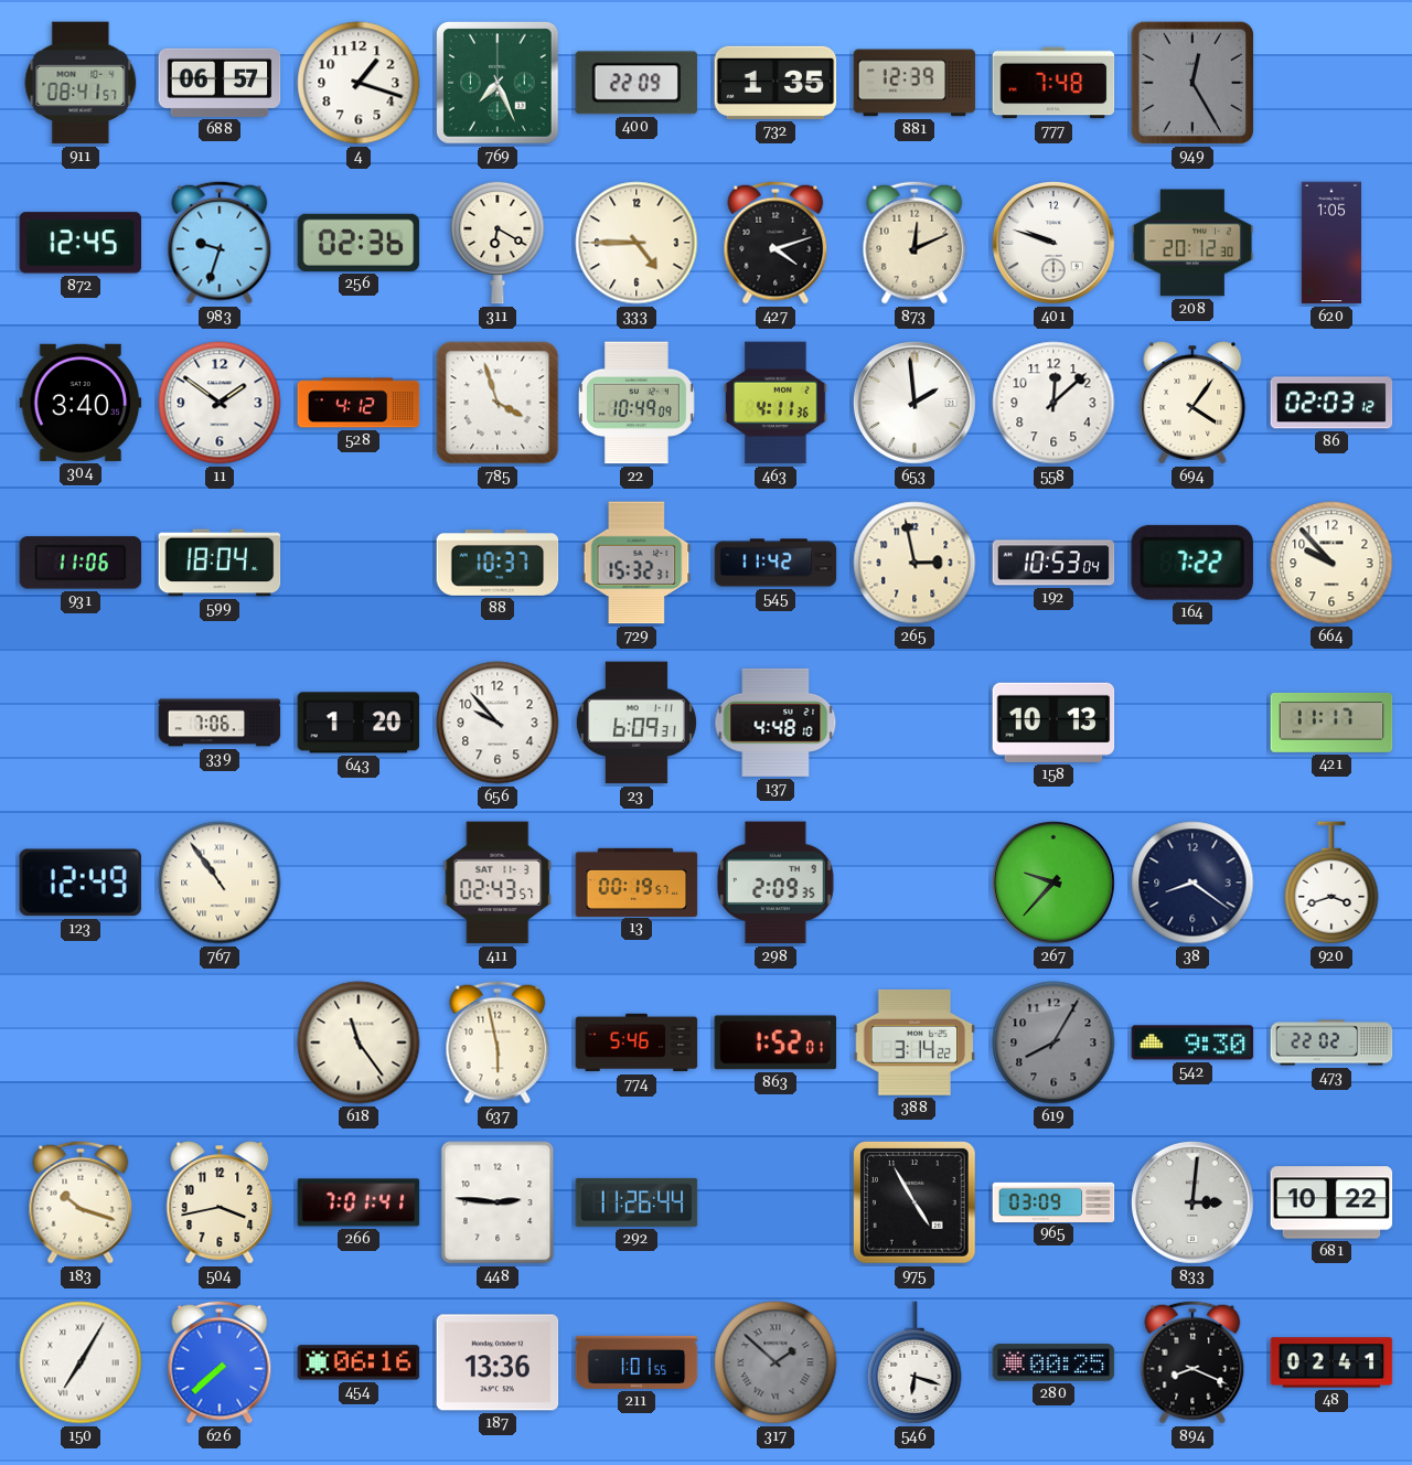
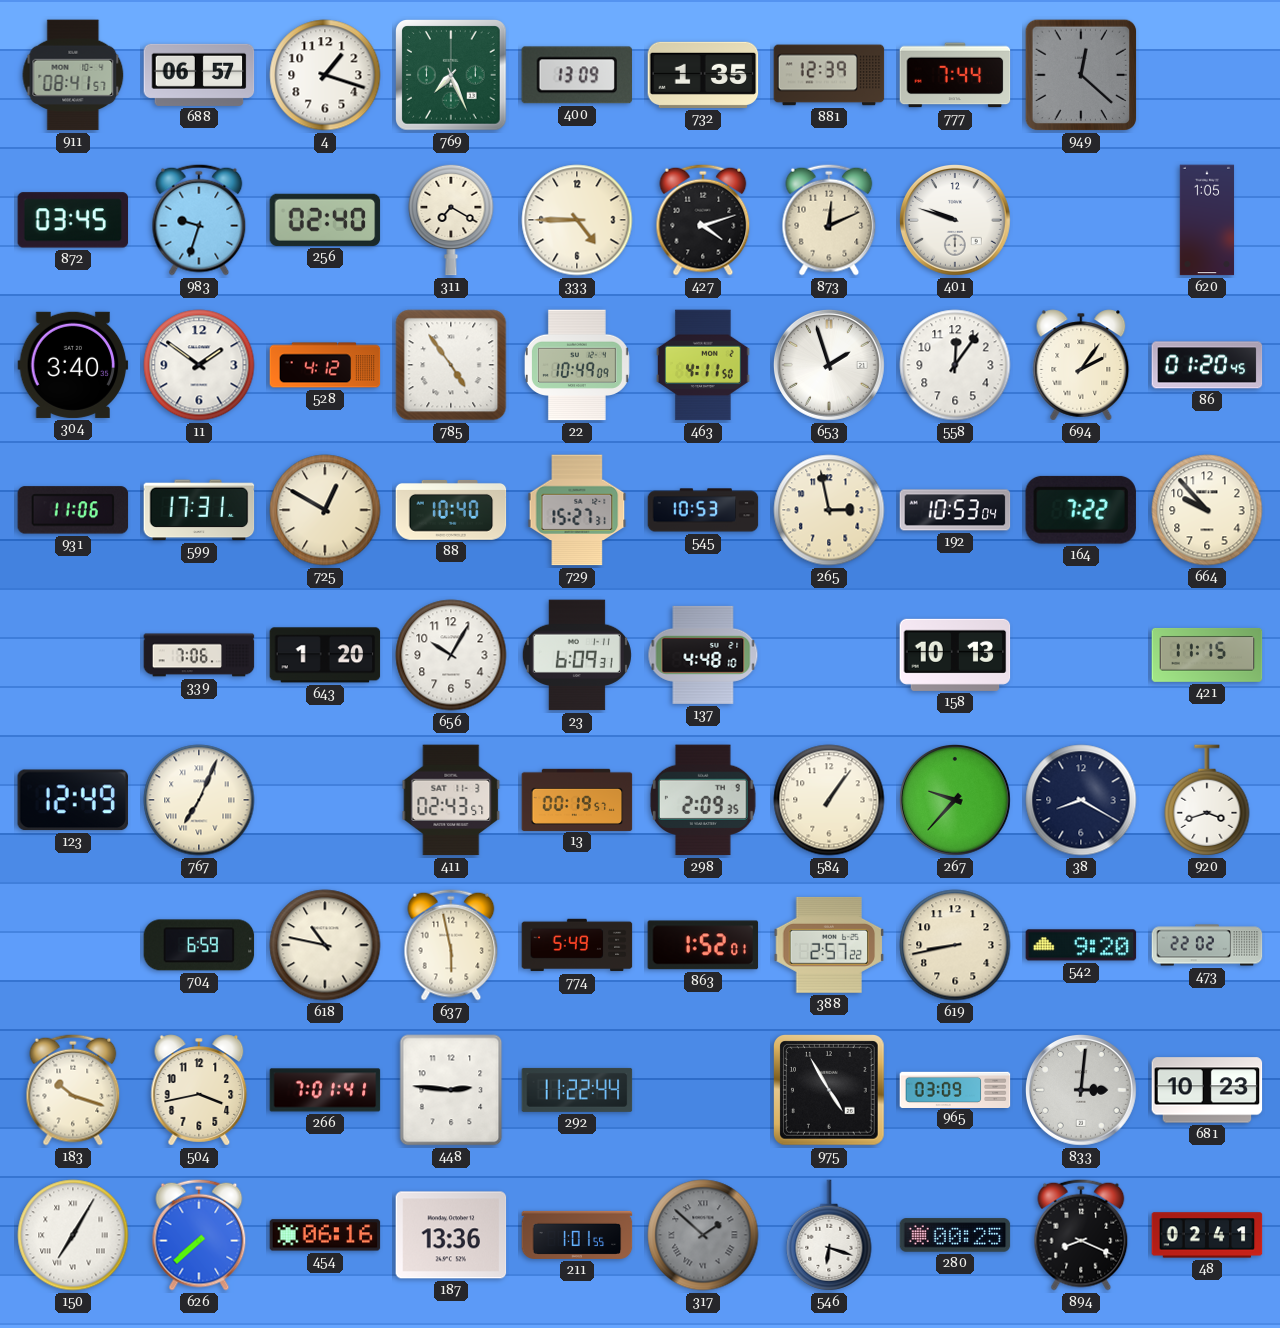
400: 22:09 -> 13:09 (576, 75)
777: 7:48 -> 7:44 (955, 75)
949: 12:25 -> 12:22 (1081, 75)
872: 12:45 -> 03:45 (73, 220)
256: 02:36 -> 02:40 (325, 220)
311: 6:20 -> 7:20 (451, 220)
208: 20:12 -> none (1192, 243)
785: 3:57 -> 4:54 (451, 365)
463: 4:11:36 -> 4:11:50 (703, 365)
653: 1:59 -> 1:57 (830, 366)
558: 12:08 -> 12:06 (955, 365)
694: 4:06 -> 2:06 (1081, 365)
86: 02:03 -> 01:20 (1207, 365)
599: 18:04 -> 17:31 (199, 510)
725: none -> 12:50 (325, 510)
88: 10:37 -> 10:40 (451, 510)
729: 15:32 -> 15:27 (577, 510)
545: 11:42 -> 10:53 (703, 510)
656: 9:53 -> 10:05 (451, 655)
421: 11:17 -> 11:15 (1207, 655)
767: 10:54 -> 7:04 (199, 800)
584: none -> 1:06 (829, 800)
38: 8:21 -> 8:20 (1081, 800)
704: none -> 6:59 (199, 945)
618: 11:24 -> 10:47 (325, 945)
774: 5:46 -> 5:49 (577, 945)
388: 3:14 -> 2:57 (829, 945)
619: 8:05 -> 8:43 (955, 945)
619 dial: grey -> cream (955, 945)
542: 9:30 -> 9:20 (1081, 945)
292: 11:26 -> 11:22 (577, 1090)
681: 10:22 -> 10:23 (1207, 1090)
